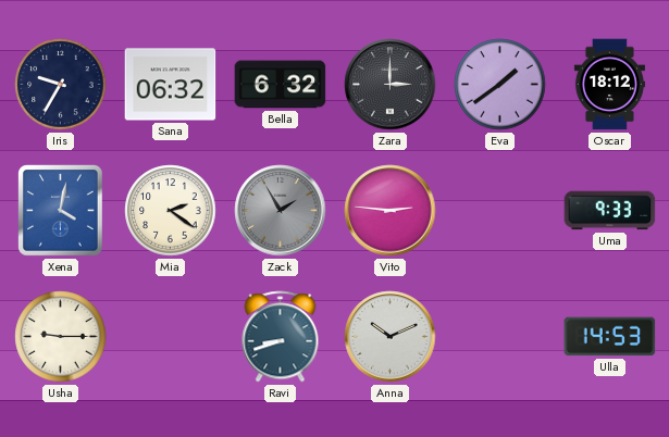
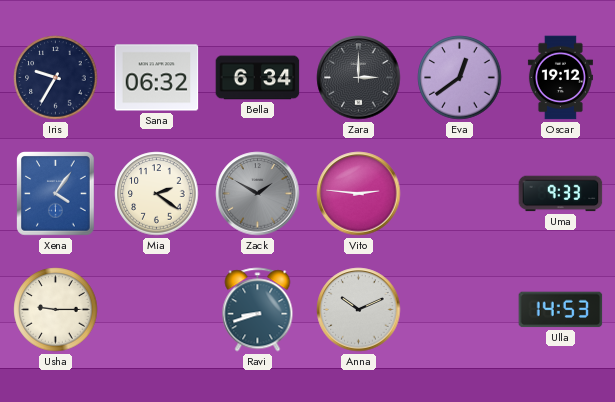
Bella: 6:32 -> 6:34 (258, 78)
Eva: 1:39 -> 12:39 (460, 78)
Oscar: 18:12 -> 19:12 (560, 78)
Xena: 4:02 -> 4:06 (56, 194)
Zack: 1:55 -> 1:50 (258, 194)
